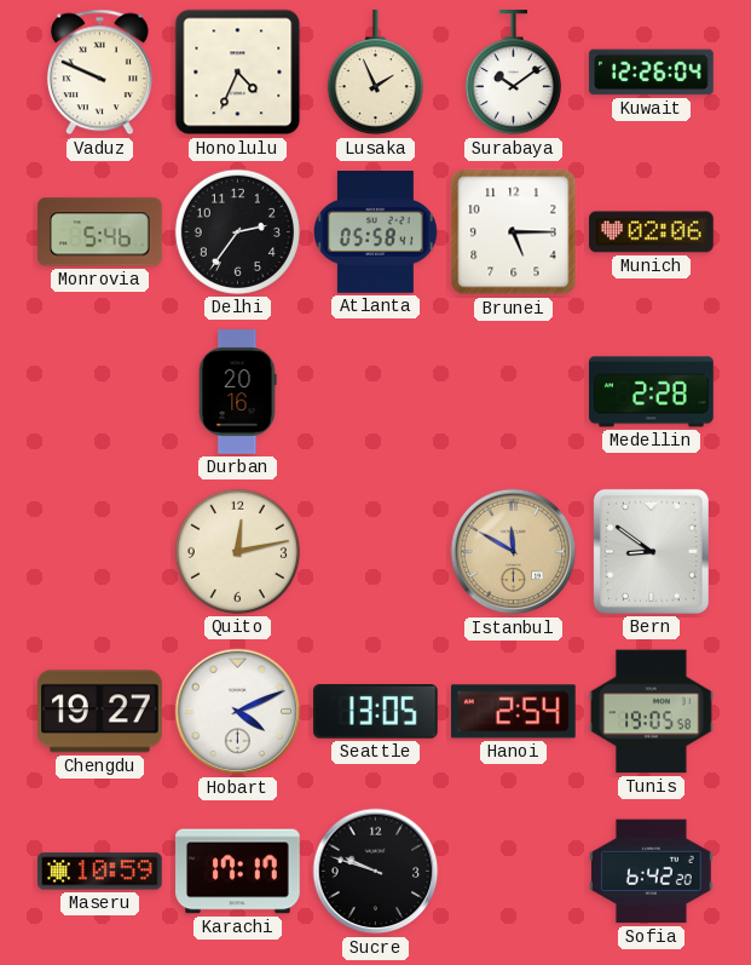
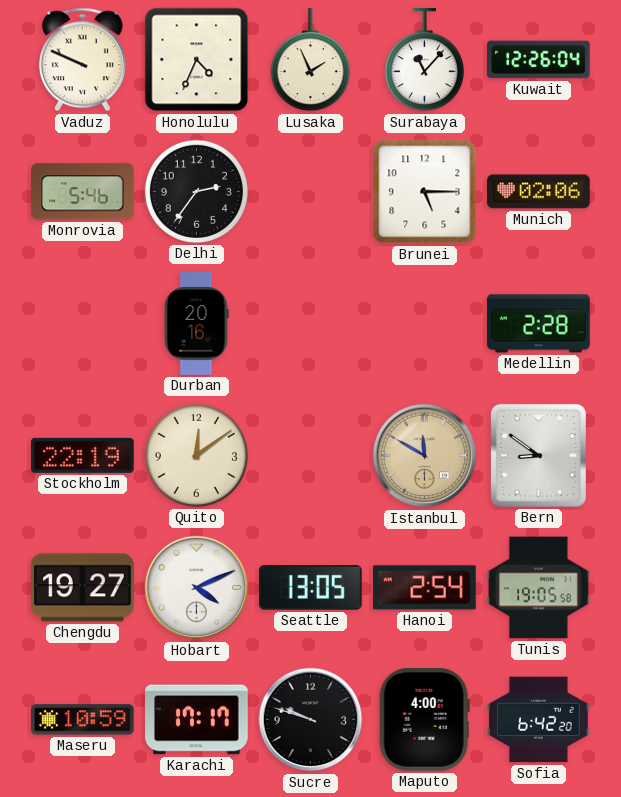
Surabaya: 10:09 -> 11:07 (424, 60)
Atlanta: 05:58 -> none (375, 232)
Stockholm: none -> 22:19 (83, 455)
Quito: 12:13 -> 12:09 (196, 455)
Maputo: none -> 4:00 (424, 720)
